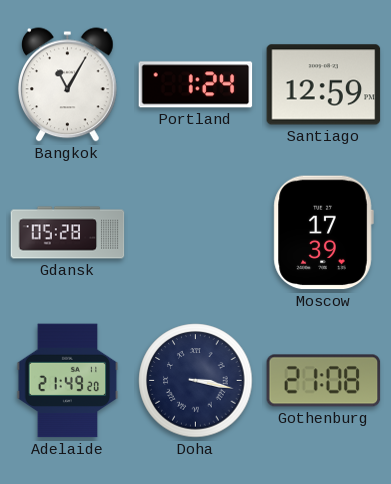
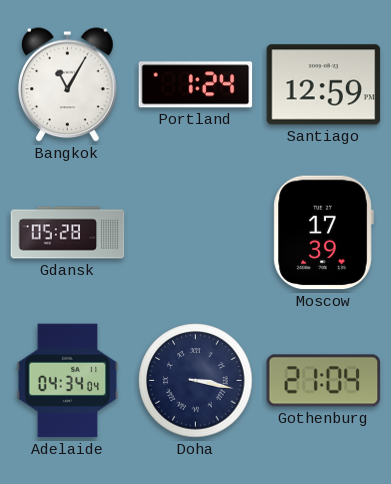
Adelaide: 21:49 -> 04:34 (68, 381)
Gothenburg: 21:08 -> 21:04 (324, 381)
